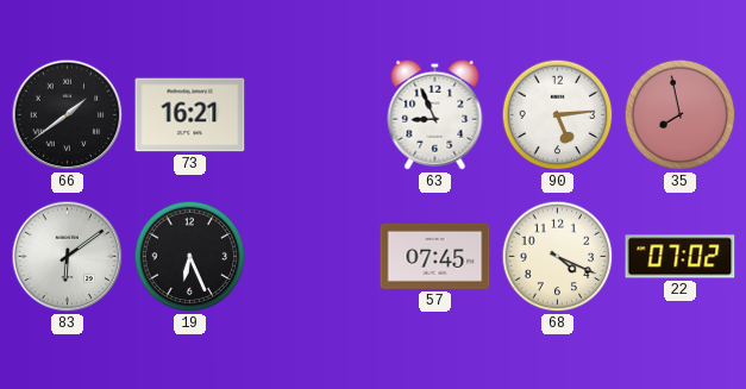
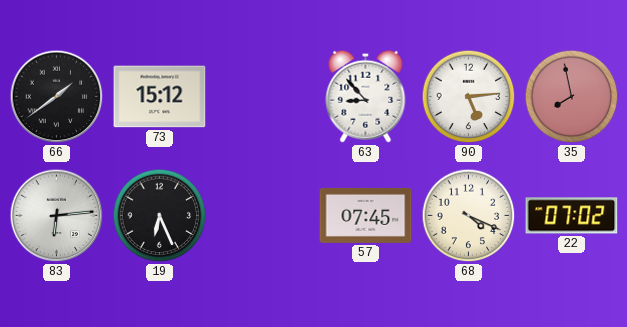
73: 16:21 -> 15:12 (160, 97)
63: 8:56 -> 8:53 (366, 96)
83: 6:09 -> 6:14 (57, 216)
